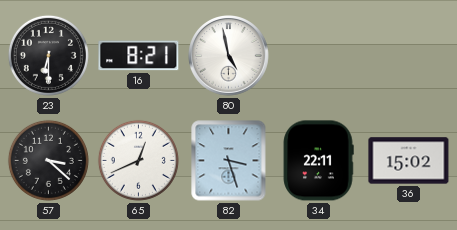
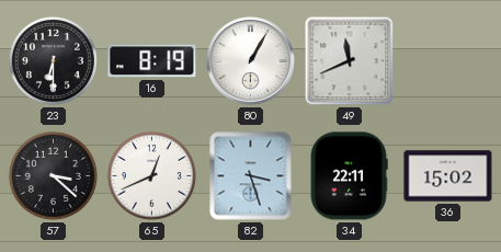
16: 8:21 -> 8:19 (152, 61)
80: 4:58 -> 1:05 (251, 61)
49: none -> 11:41 (350, 61)
